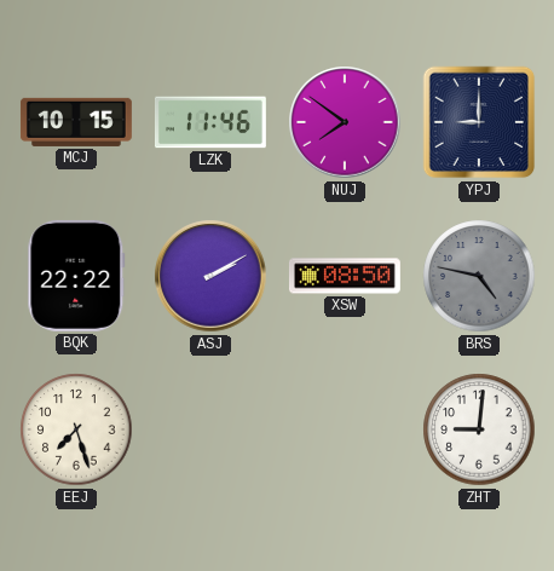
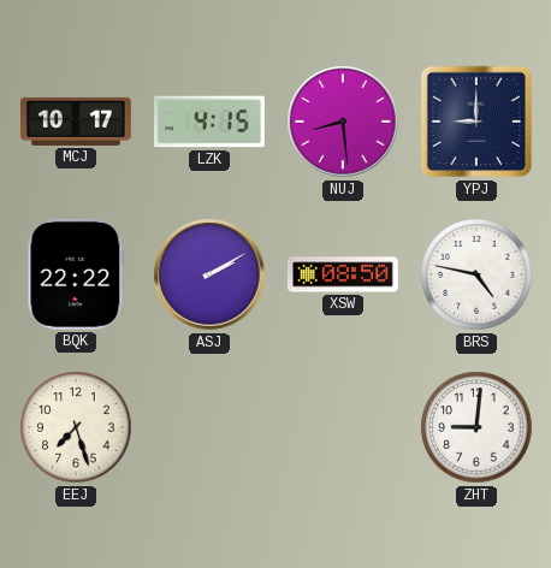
MCJ: 10:15 -> 10:17 (76, 122)
LZK: 11:46 -> 4:15 (209, 122)
NUJ: 7:51 -> 8:29 (343, 122)
BRS dial: grey -> white (476, 274)
